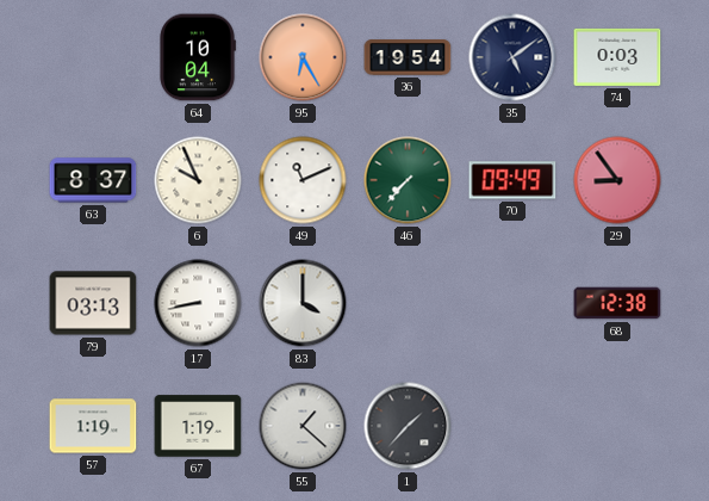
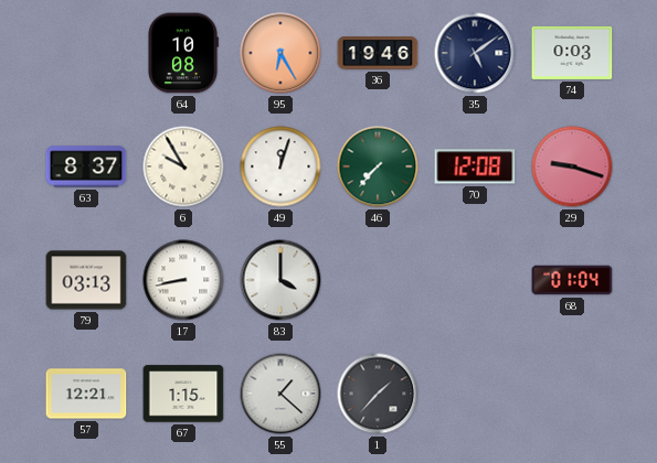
64: 10:04 -> 10:08 (183, 53)
36: 19:54 -> 19:46 (378, 53)
6: 9:56 -> 9:55 (183, 166)
49: 11:11 -> 12:03 (280, 166)
70: 09:49 -> 12:08 (475, 166)
29: 8:54 -> 9:18 (572, 166)
68: 12:38 -> 01:04 (572, 280)
57: 1:19 -> 12:21 (86, 394)
67: 1:19 -> 1:15 (183, 394)
